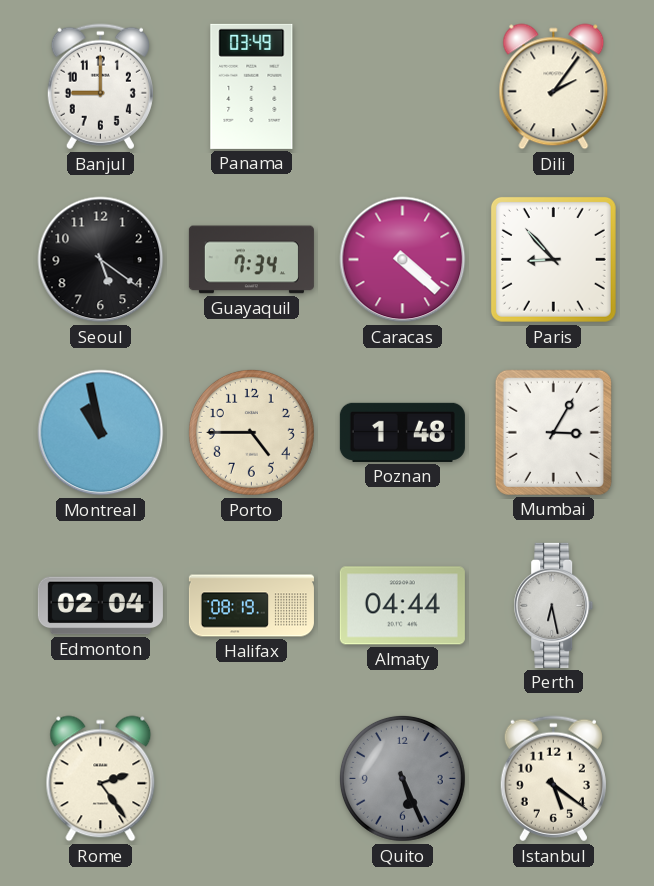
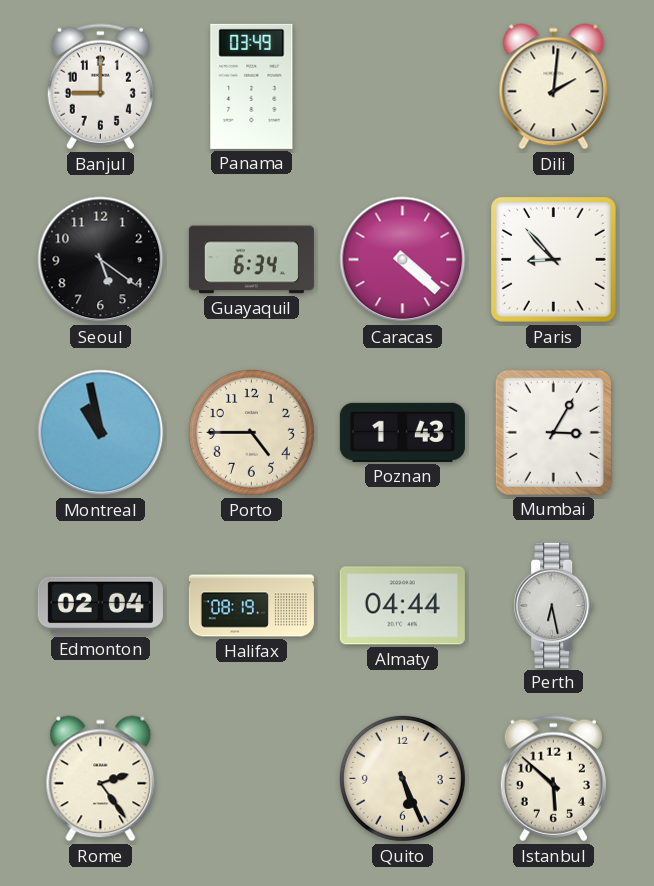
Dili: 2:06 -> 2:01 (554, 87)
Guayaquil: 7:34 -> 6:34 (251, 260)
Poznan: 1:48 -> 1:43 (402, 432)
Quito dial: grey -> cream (402, 778)
Istanbul: 5:21 -> 5:52 (553, 779)
